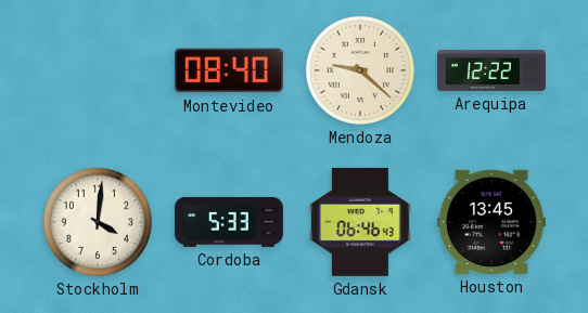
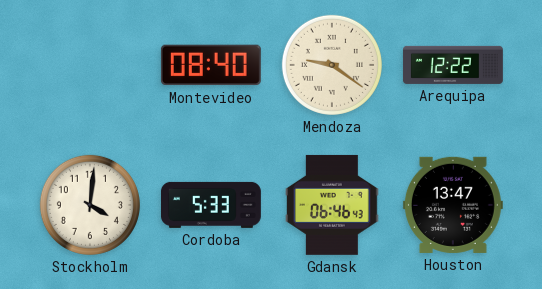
Mendoza: 9:22 -> 9:21 (332, 65)
Houston: 13:45 -> 13:47 (453, 205)
